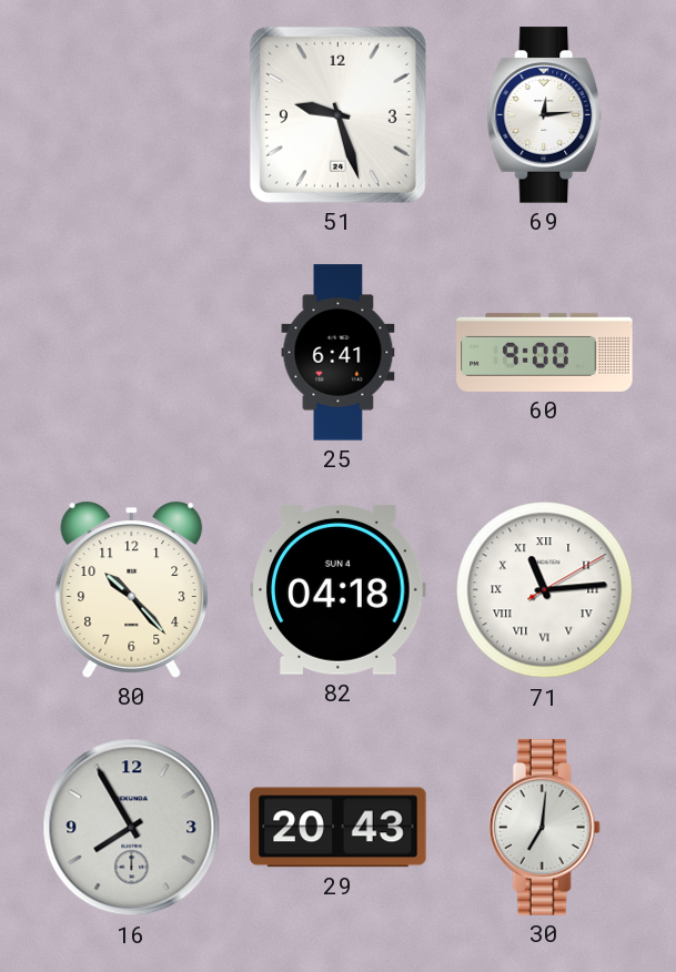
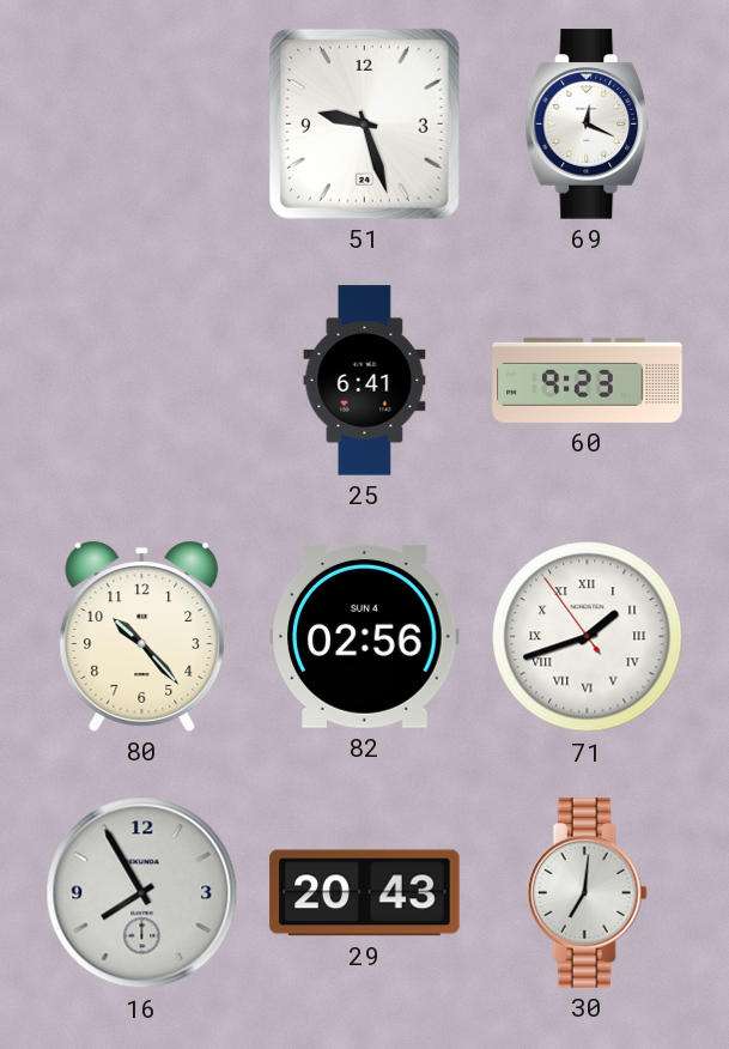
69: 12:14 -> 12:19 (588, 125)
60: 9:00 -> 9:23 (588, 380)
82: 04:18 -> 02:56 (365, 636)
71: 11:14 -> 1:41 (588, 637)
